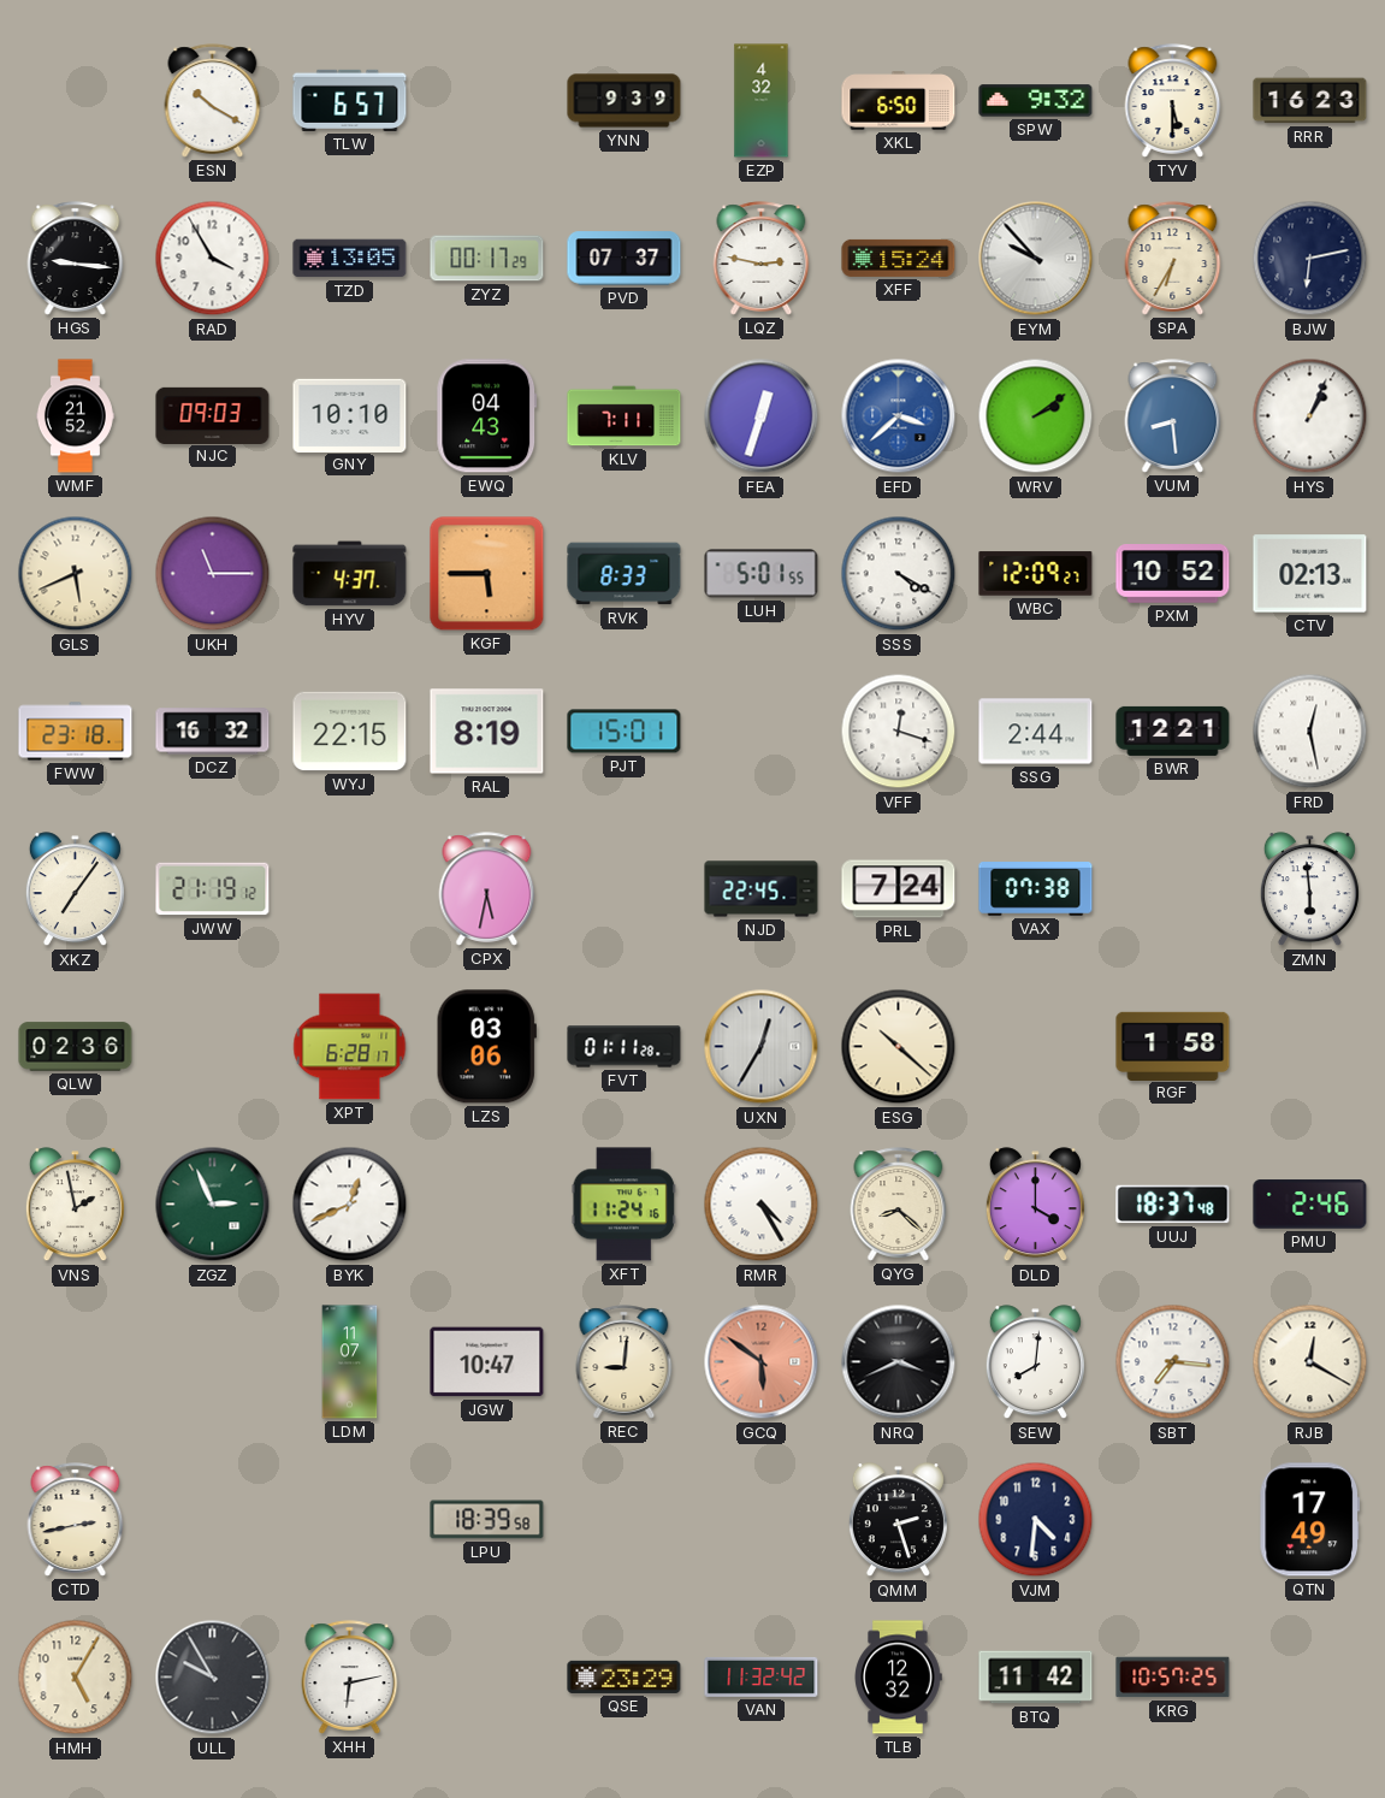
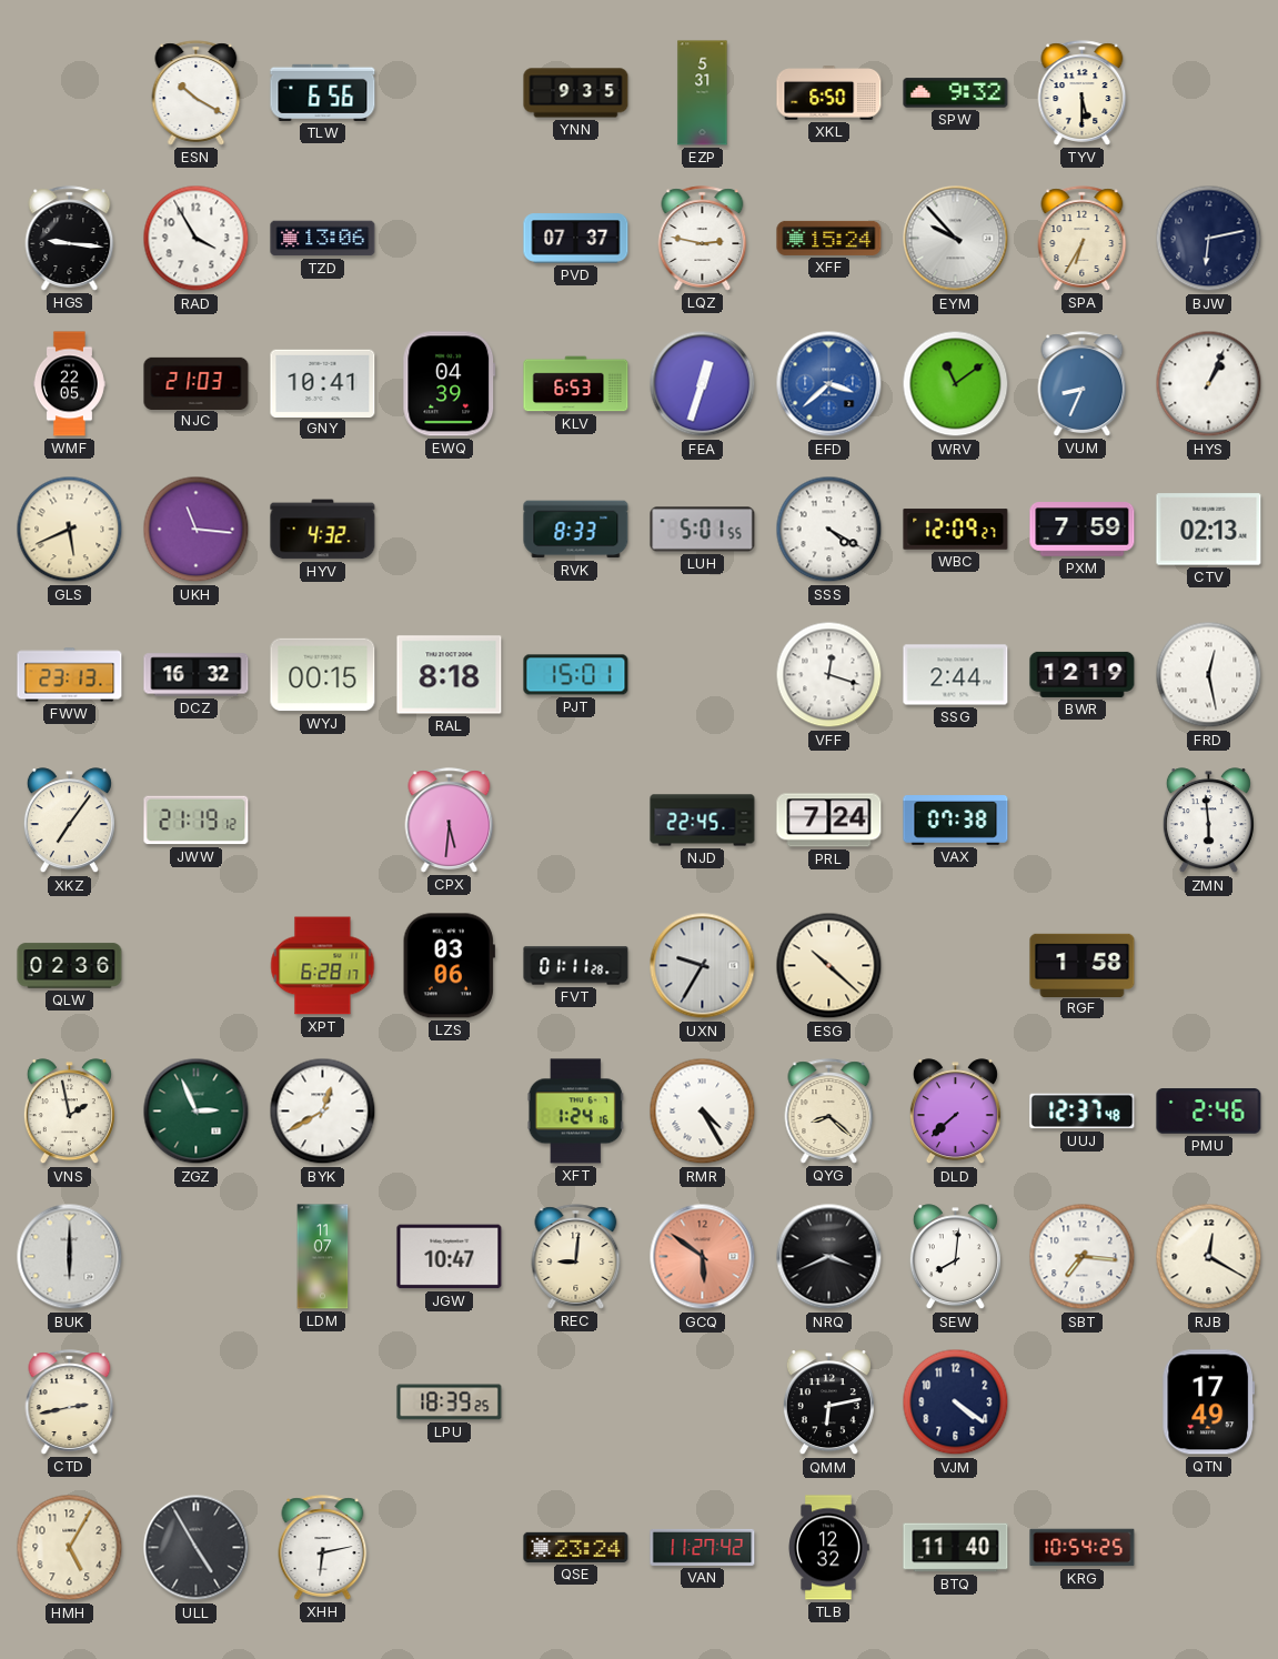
TLW: 6:57 -> 6:56 (323, 92)
YNN: 9:39 -> 9:35 (576, 93)
EZP: 4:32 -> 5:31 (703, 93)
RRR: 16:23 -> none (1310, 101)
TZD: 13:05 -> 13:06 (323, 239)
ZYZ: 00:17 -> none (487, 259)
WMF: 21:52 -> 22:05 (69, 384)
NJC: 09:03 -> 21:03 (197, 383)
GNY: 10:10 -> 10:41 (323, 383)
EWQ: 04:43 -> 04:39 (450, 384)
KLV: 7:11 -> 6:53 (576, 384)
WRV: 2:09 -> 11:09 (956, 384)
VUM: 8:29 -> 8:34 (1083, 384)
UKH: 11:15 -> 11:16 (197, 530)
HYV: 4:37 -> 4:32 (323, 530)
KGF: 5:45 -> none (487, 574)
PXM: 10:52 -> 7:59 (1083, 530)
FWW: 23:18 -> 23:13 (70, 675)
WYJ: 22:15 -> 00:15 (323, 675)
RAL: 8:19 -> 8:18 (450, 675)
BWR: 12:21 -> 12:19 (1083, 674)
CPX: 5:32 -> 5:31 (450, 821)
UXN: 12:35 -> 9:35 (703, 966)
BYK: 12:41 -> 12:40 (323, 1112)
XFT: 11:24 -> 1:24 (575, 1112)
DLD: 4:00 -> 7:38 (955, 1112)
UUJ: 18:37 -> 12:37 (1083, 1112)
BUK: none -> 6:00 (70, 1257)
LPU: 18:39:58 -> 18:39:25 (450, 1402)
QMM: 2:27 -> 6:13 (828, 1402)
VJM: 4:31 -> 4:21 (956, 1402)
ULL: 9:55 -> 4:55 (197, 1548)
QSE: 23:29 -> 23:24 (576, 1547)
VAN: 11:32 -> 11:27 (703, 1547)
BTQ: 11:42 -> 11:40 (956, 1548)
KRG: 10:57 -> 10:54 (1083, 1548)
